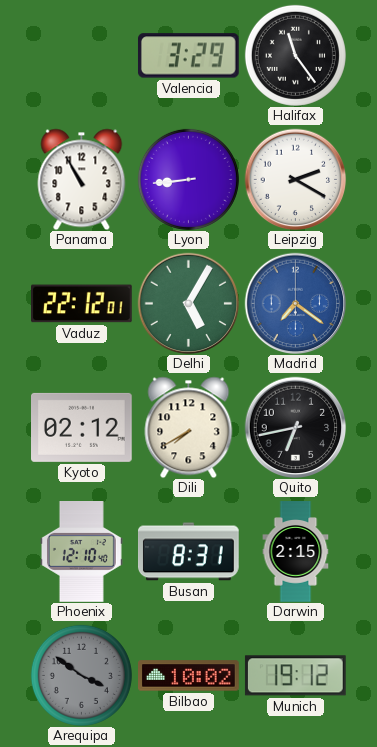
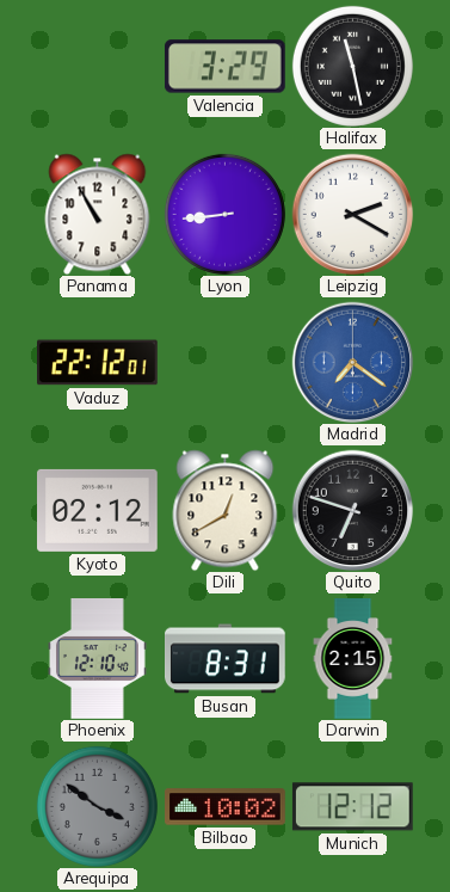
Halifax: 11:24 -> 11:28 (352, 66)
Delhi: 5:05 -> none (188, 303)
Dili: 7:40 -> 12:40 (226, 510)
Quito: 6:43 -> 6:48 (352, 510)
Munich: 19:12 -> 12:12 (352, 807)
